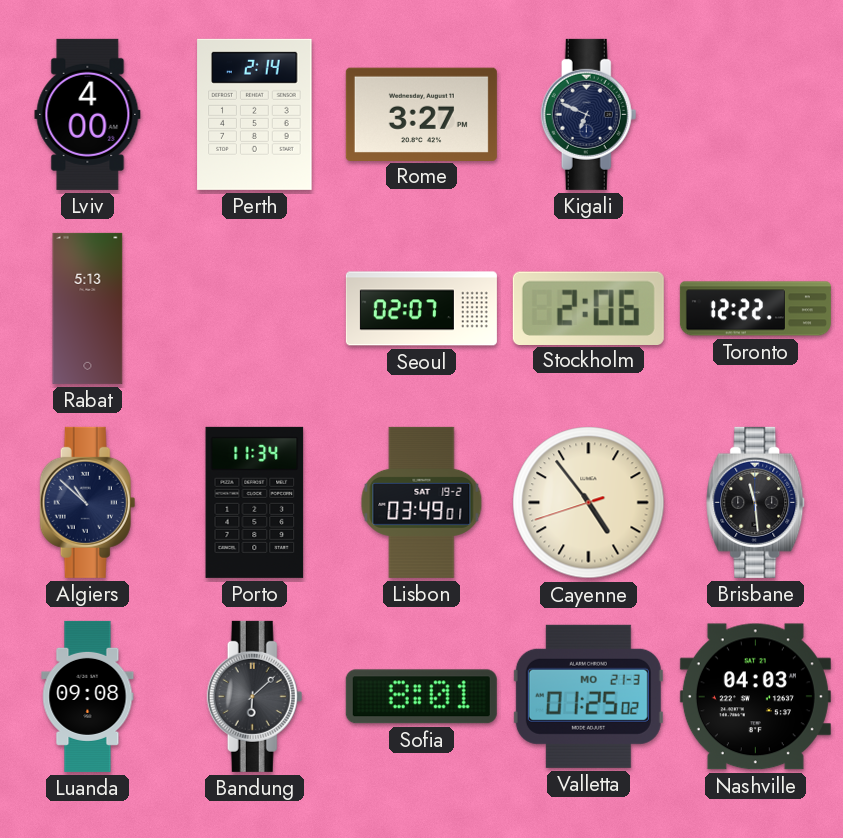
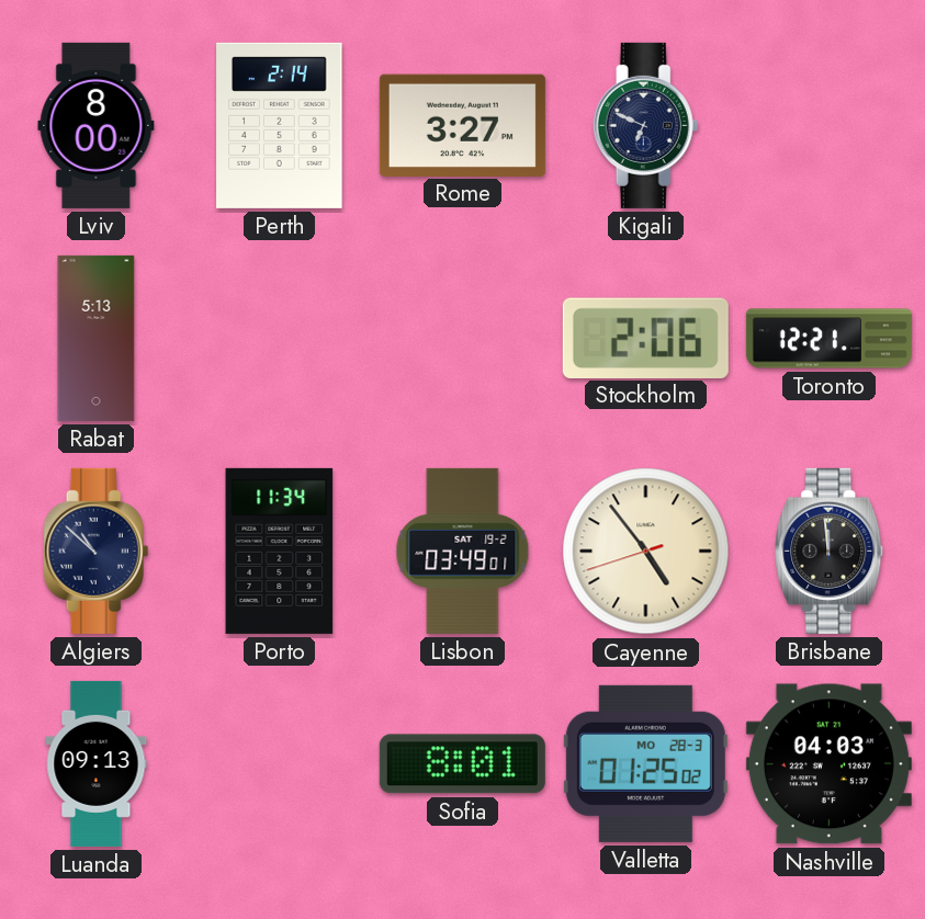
Lviv: 4:00 -> 8:00 (97, 125)
Seoul: 02:07 -> none (421, 309)
Toronto: 12:22 -> 12:21 (828, 339)
Brisbane: 11:29 -> 11:59 (830, 551)
Luanda: 09:08 -> 09:13 (97, 763)
Bandung: 6:08 -> none (255, 696)
Valletta date: MO 21-3 -> MO 28-3 (645, 763)
